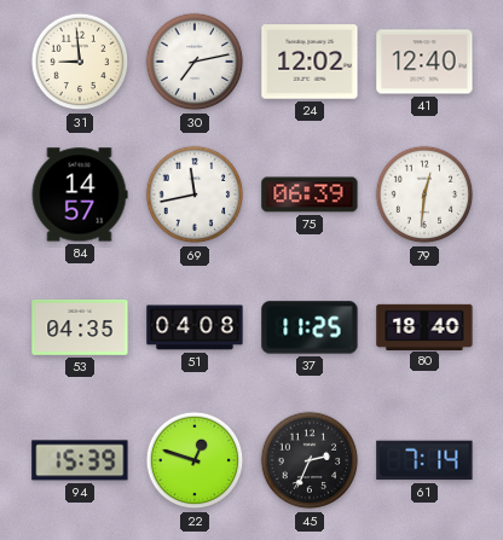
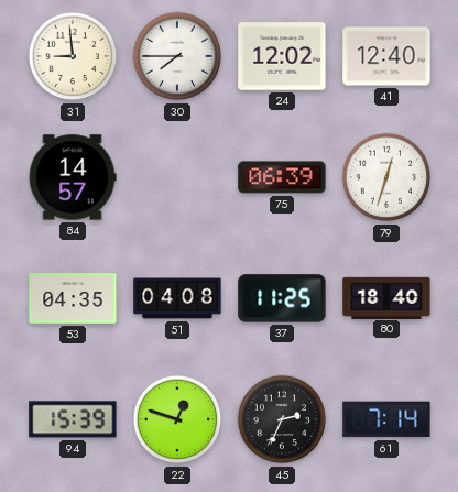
30: 7:13 -> 7:45 (177, 56)
69: 11:43 -> none (195, 194)
79: 12:31 -> 12:33 (386, 177)
